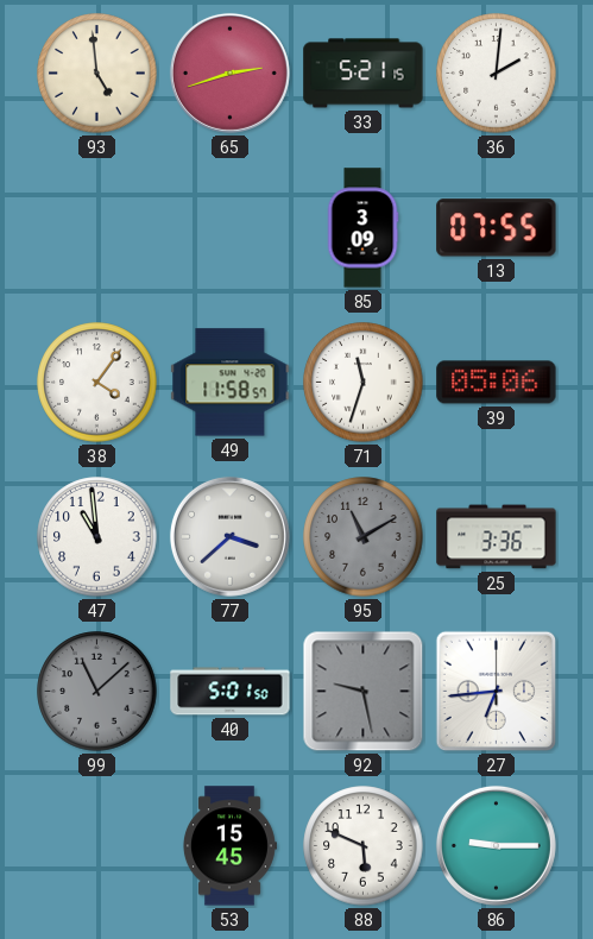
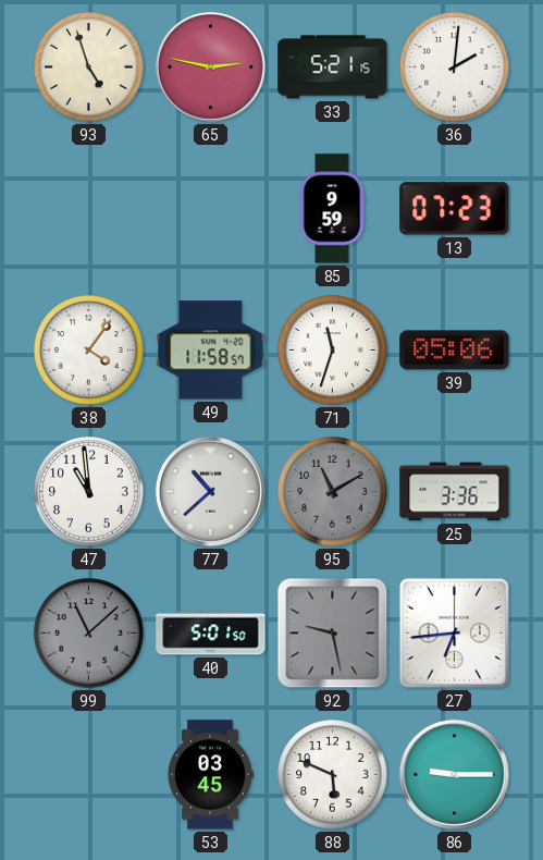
93: 4:59 -> 4:57 (89, 67)
65: 2:42 -> 2:47 (210, 66)
85: 3:09 -> 9:59 (332, 209)
13: 07:55 -> 07:23 (455, 209)
77: 3:38 -> 10:38 (210, 491)
53: 15:45 -> 03:45 (210, 775)
